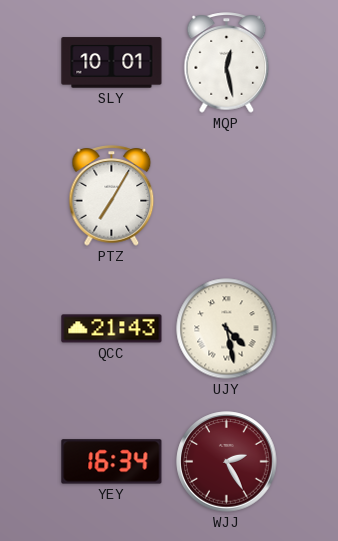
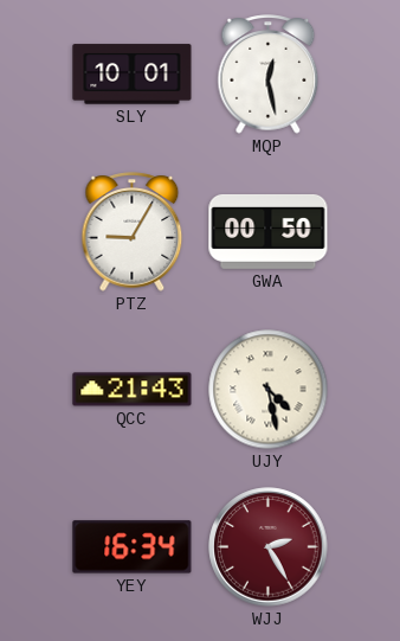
PTZ: 7:05 -> 9:05 (133, 232)
GWA: none -> 00:50 (269, 231)
